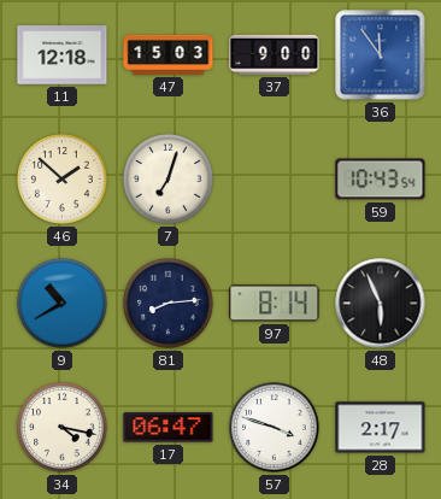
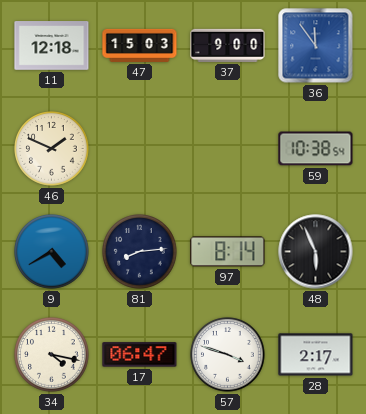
46: 1:52 -> 1:49 (52, 149)
7: 7:03 -> none (169, 180)
59: 10:43 -> 10:38 (316, 149)
9: 10:40 -> 4:40 (52, 252)
